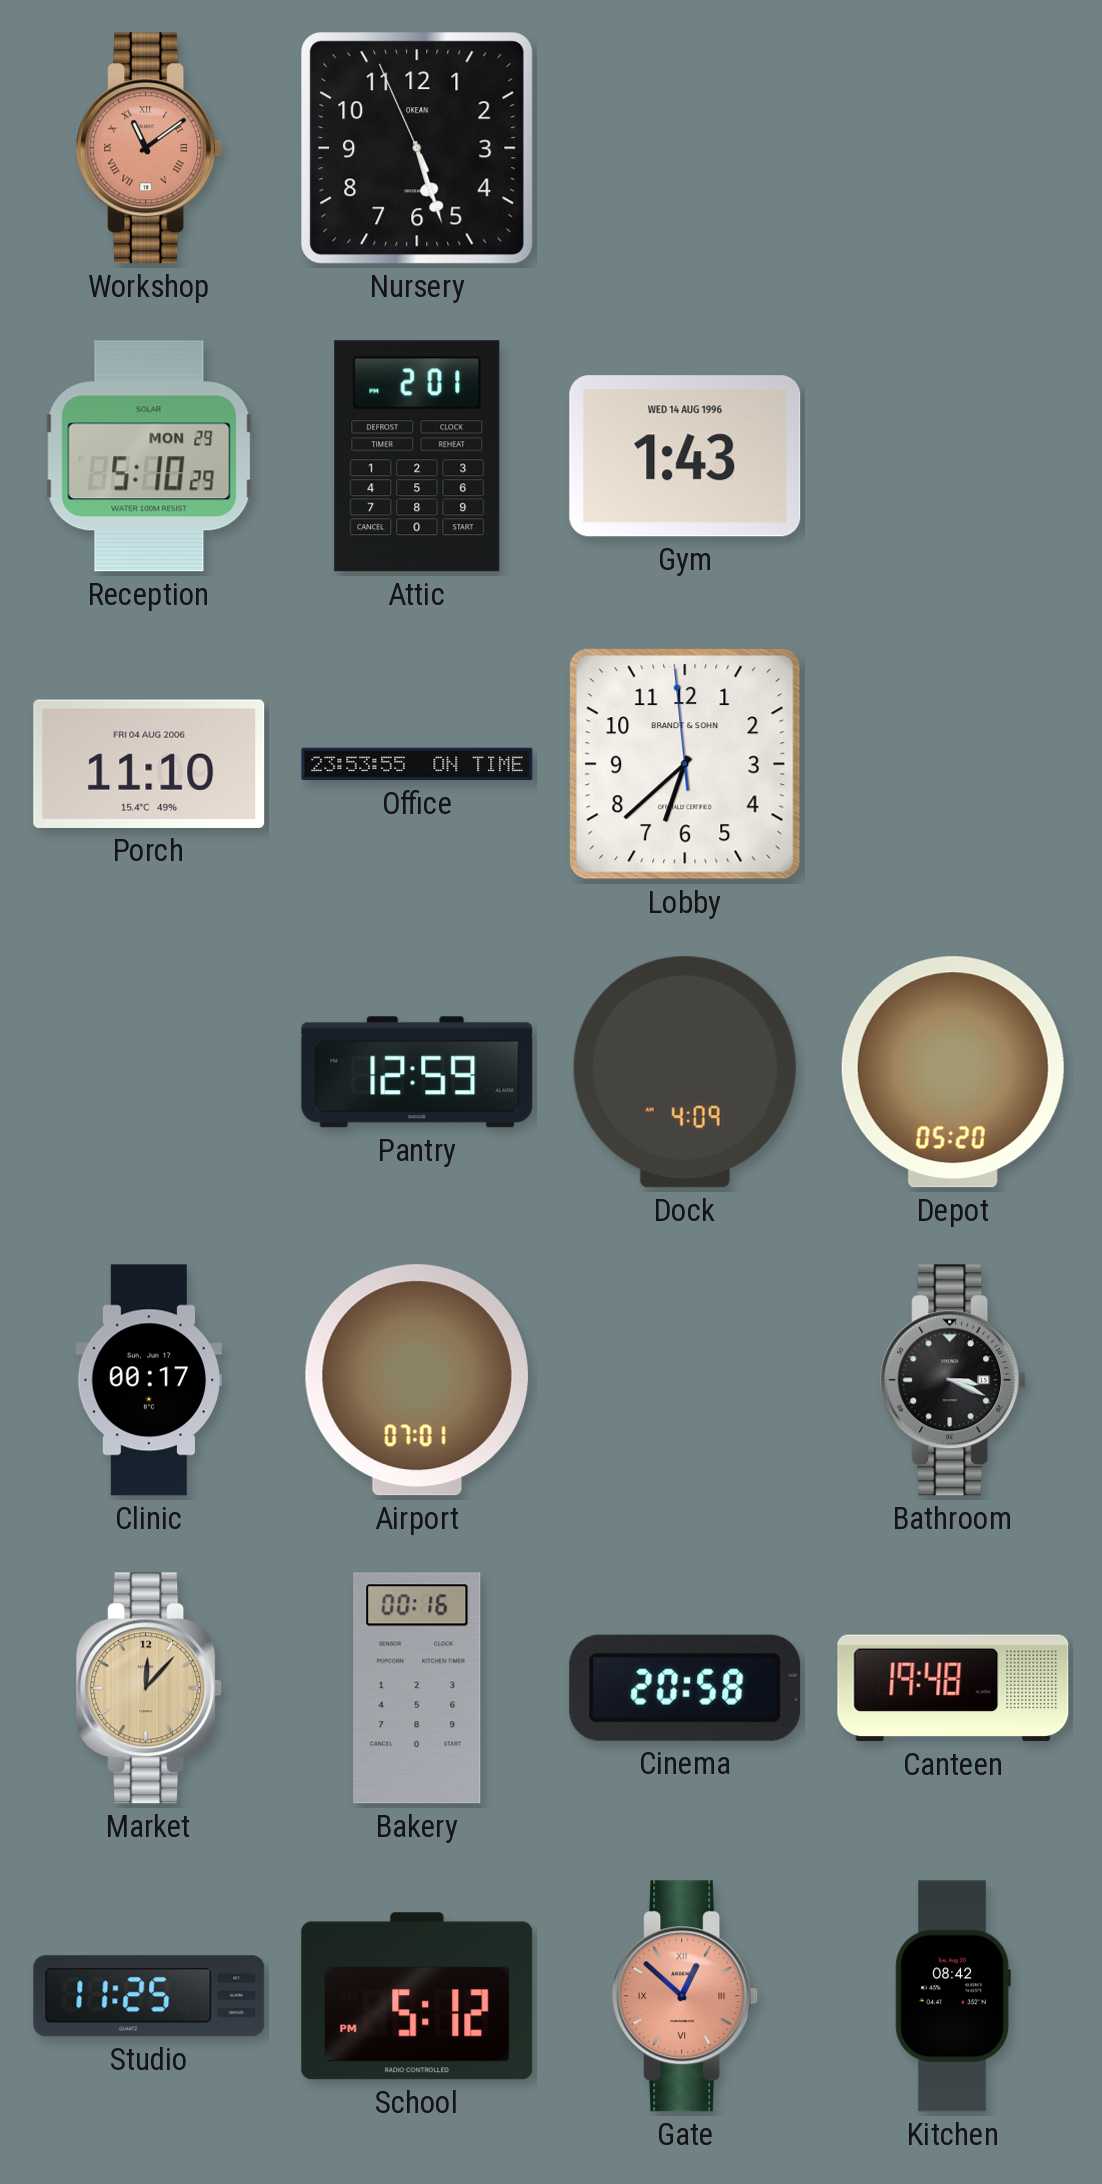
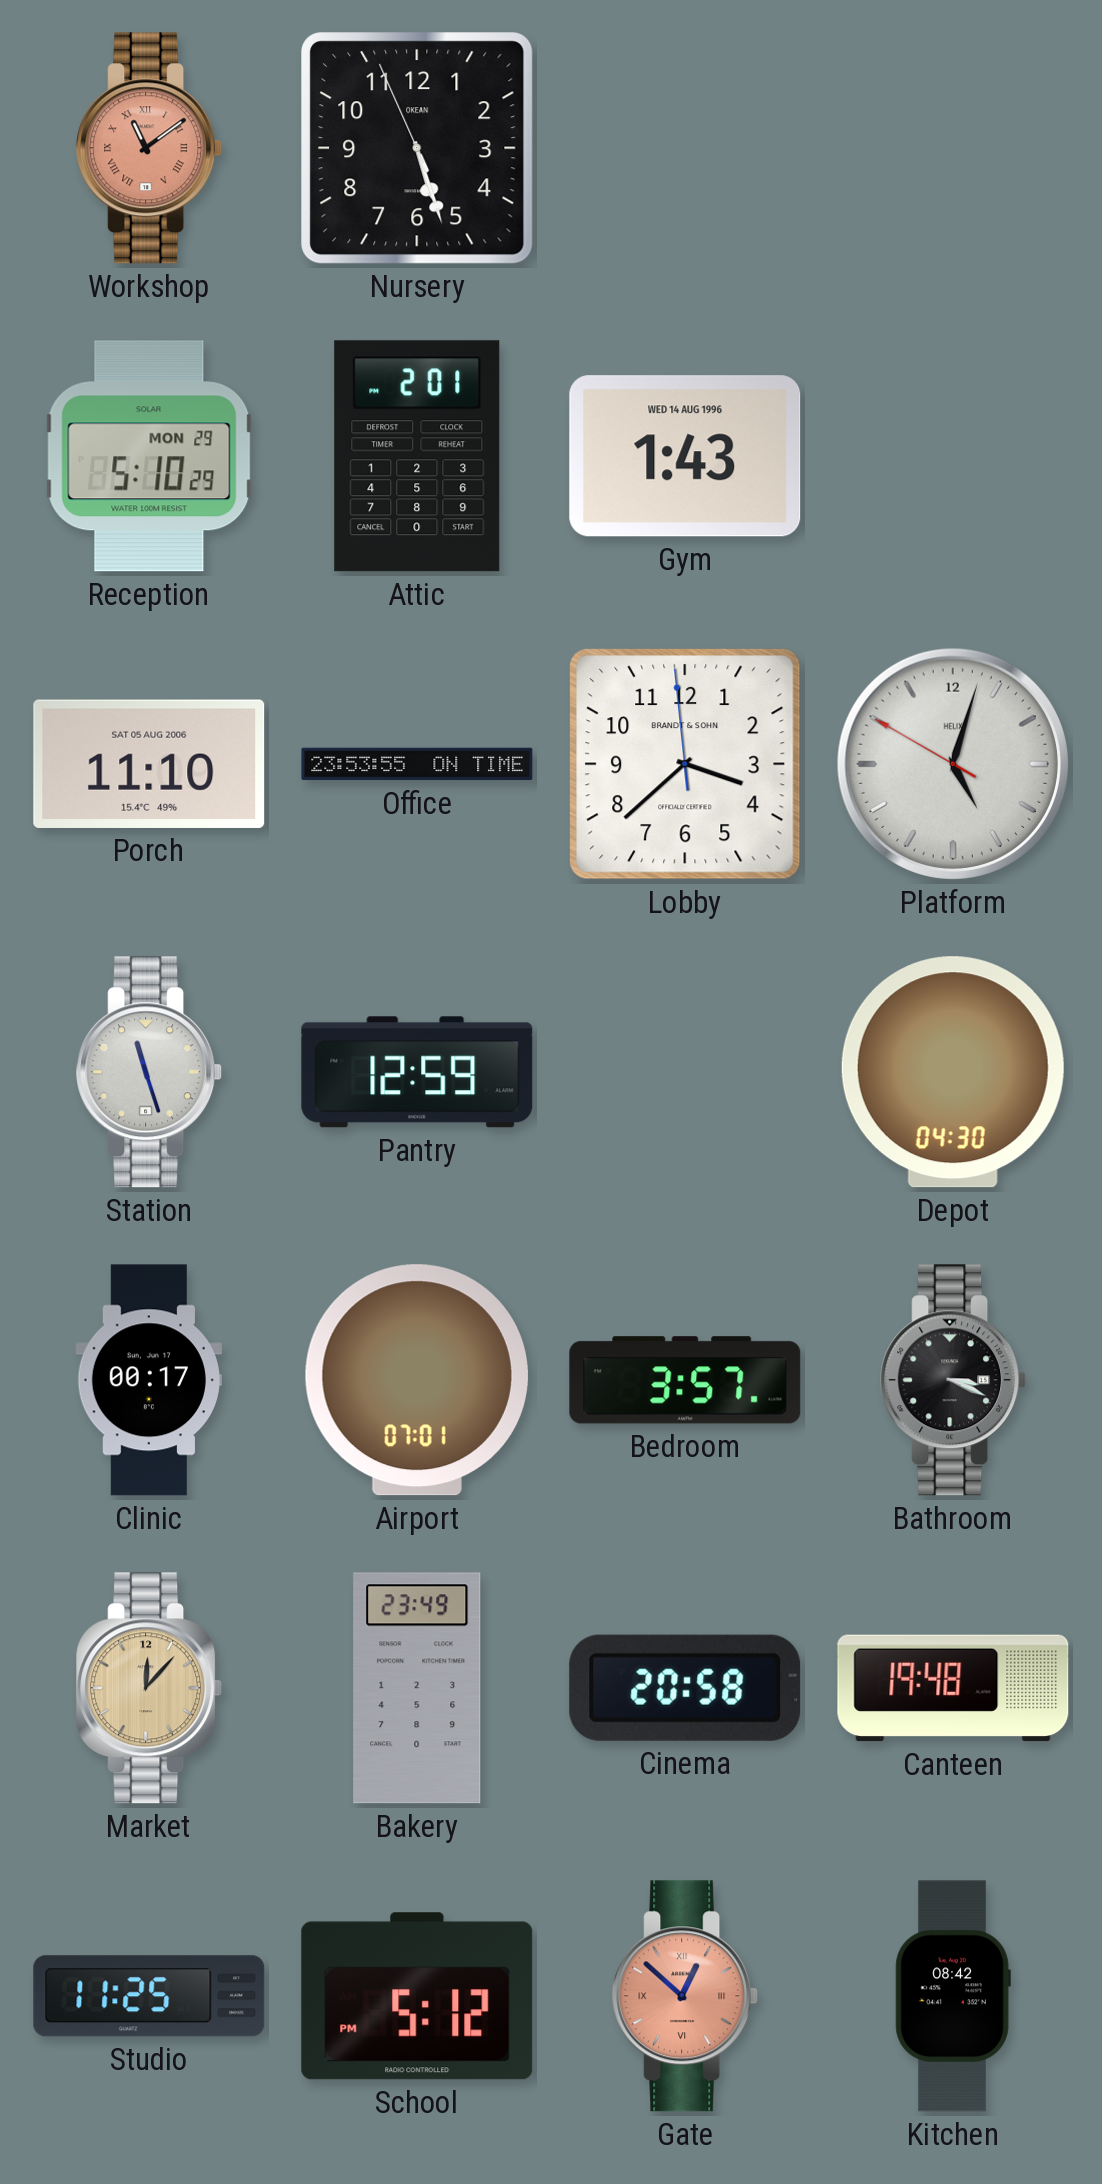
Porch date: FRI 04 AUG 2006 -> SAT 05 AUG 2006 (149, 764)
Lobby: 6:37 -> 3:37 (686, 765)
Platform: none -> 5:02 (953, 764)
Station: none -> 11:27 (150, 1072)
Dock: 4:09 -> none (685, 1072)
Depot: 05:20 -> 04:30 (953, 1072)
Bedroom: none -> 3:57 (685, 1380)
Bakery: 00:16 -> 23:49 (417, 1688)
